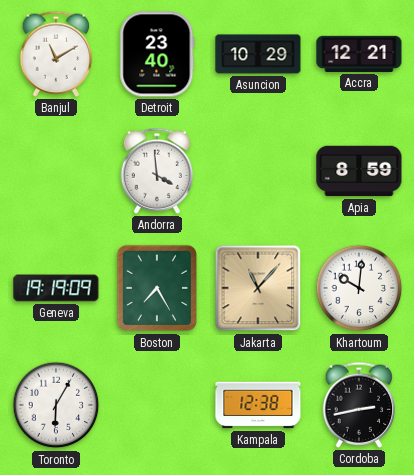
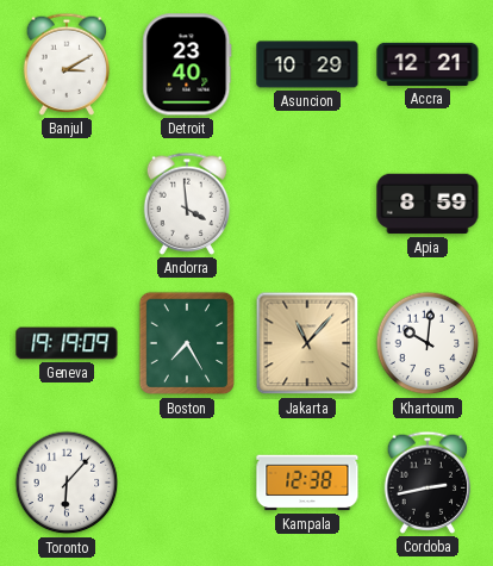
Banjul: 11:10 -> 3:10 (67, 64)
Toronto: 6:05 -> 6:07 (67, 483)
